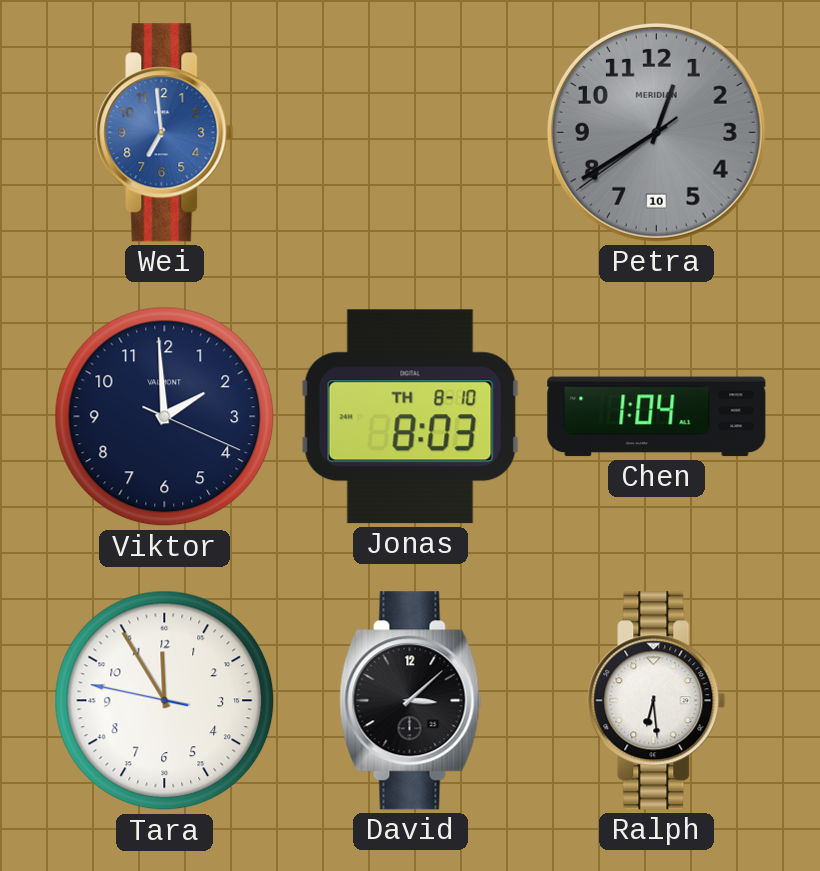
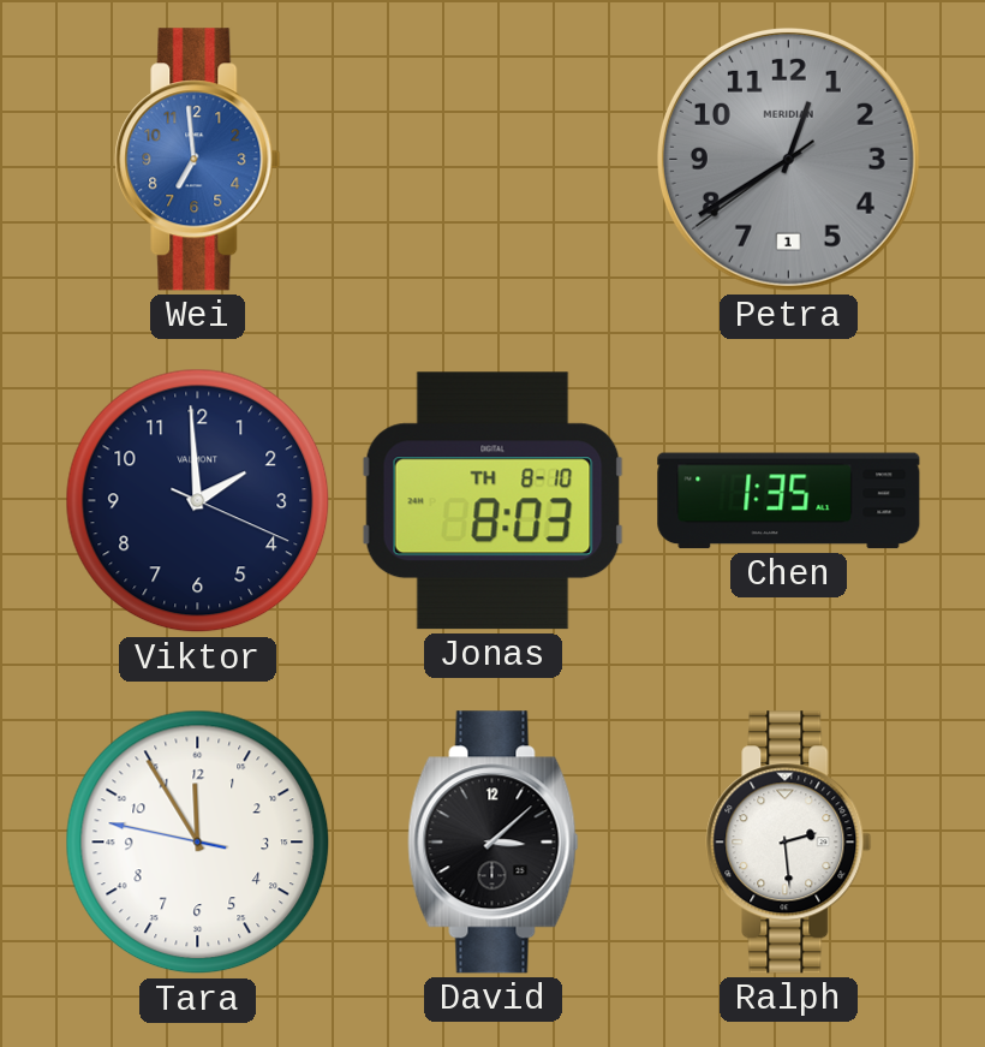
Petra date: 10 -> 1 (788, 159)
Chen: 1:04 -> 1:35 (789, 501)
Ralph: 6:29 -> 2:29 (789, 843)
